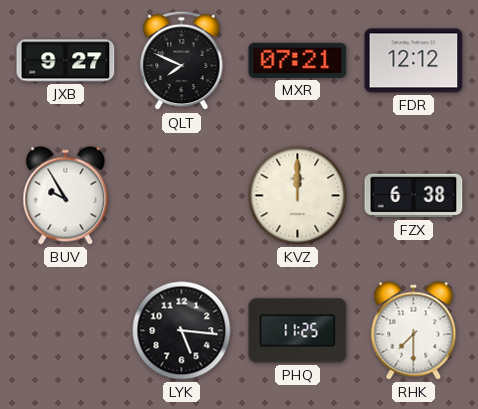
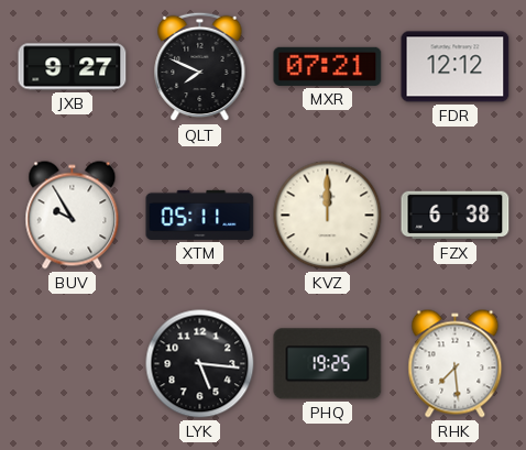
XTM: none -> 05:11 (200, 215)
PHQ: 11:25 -> 19:25 (328, 364)
RHK: 7:30 -> 7:29 (456, 364)
